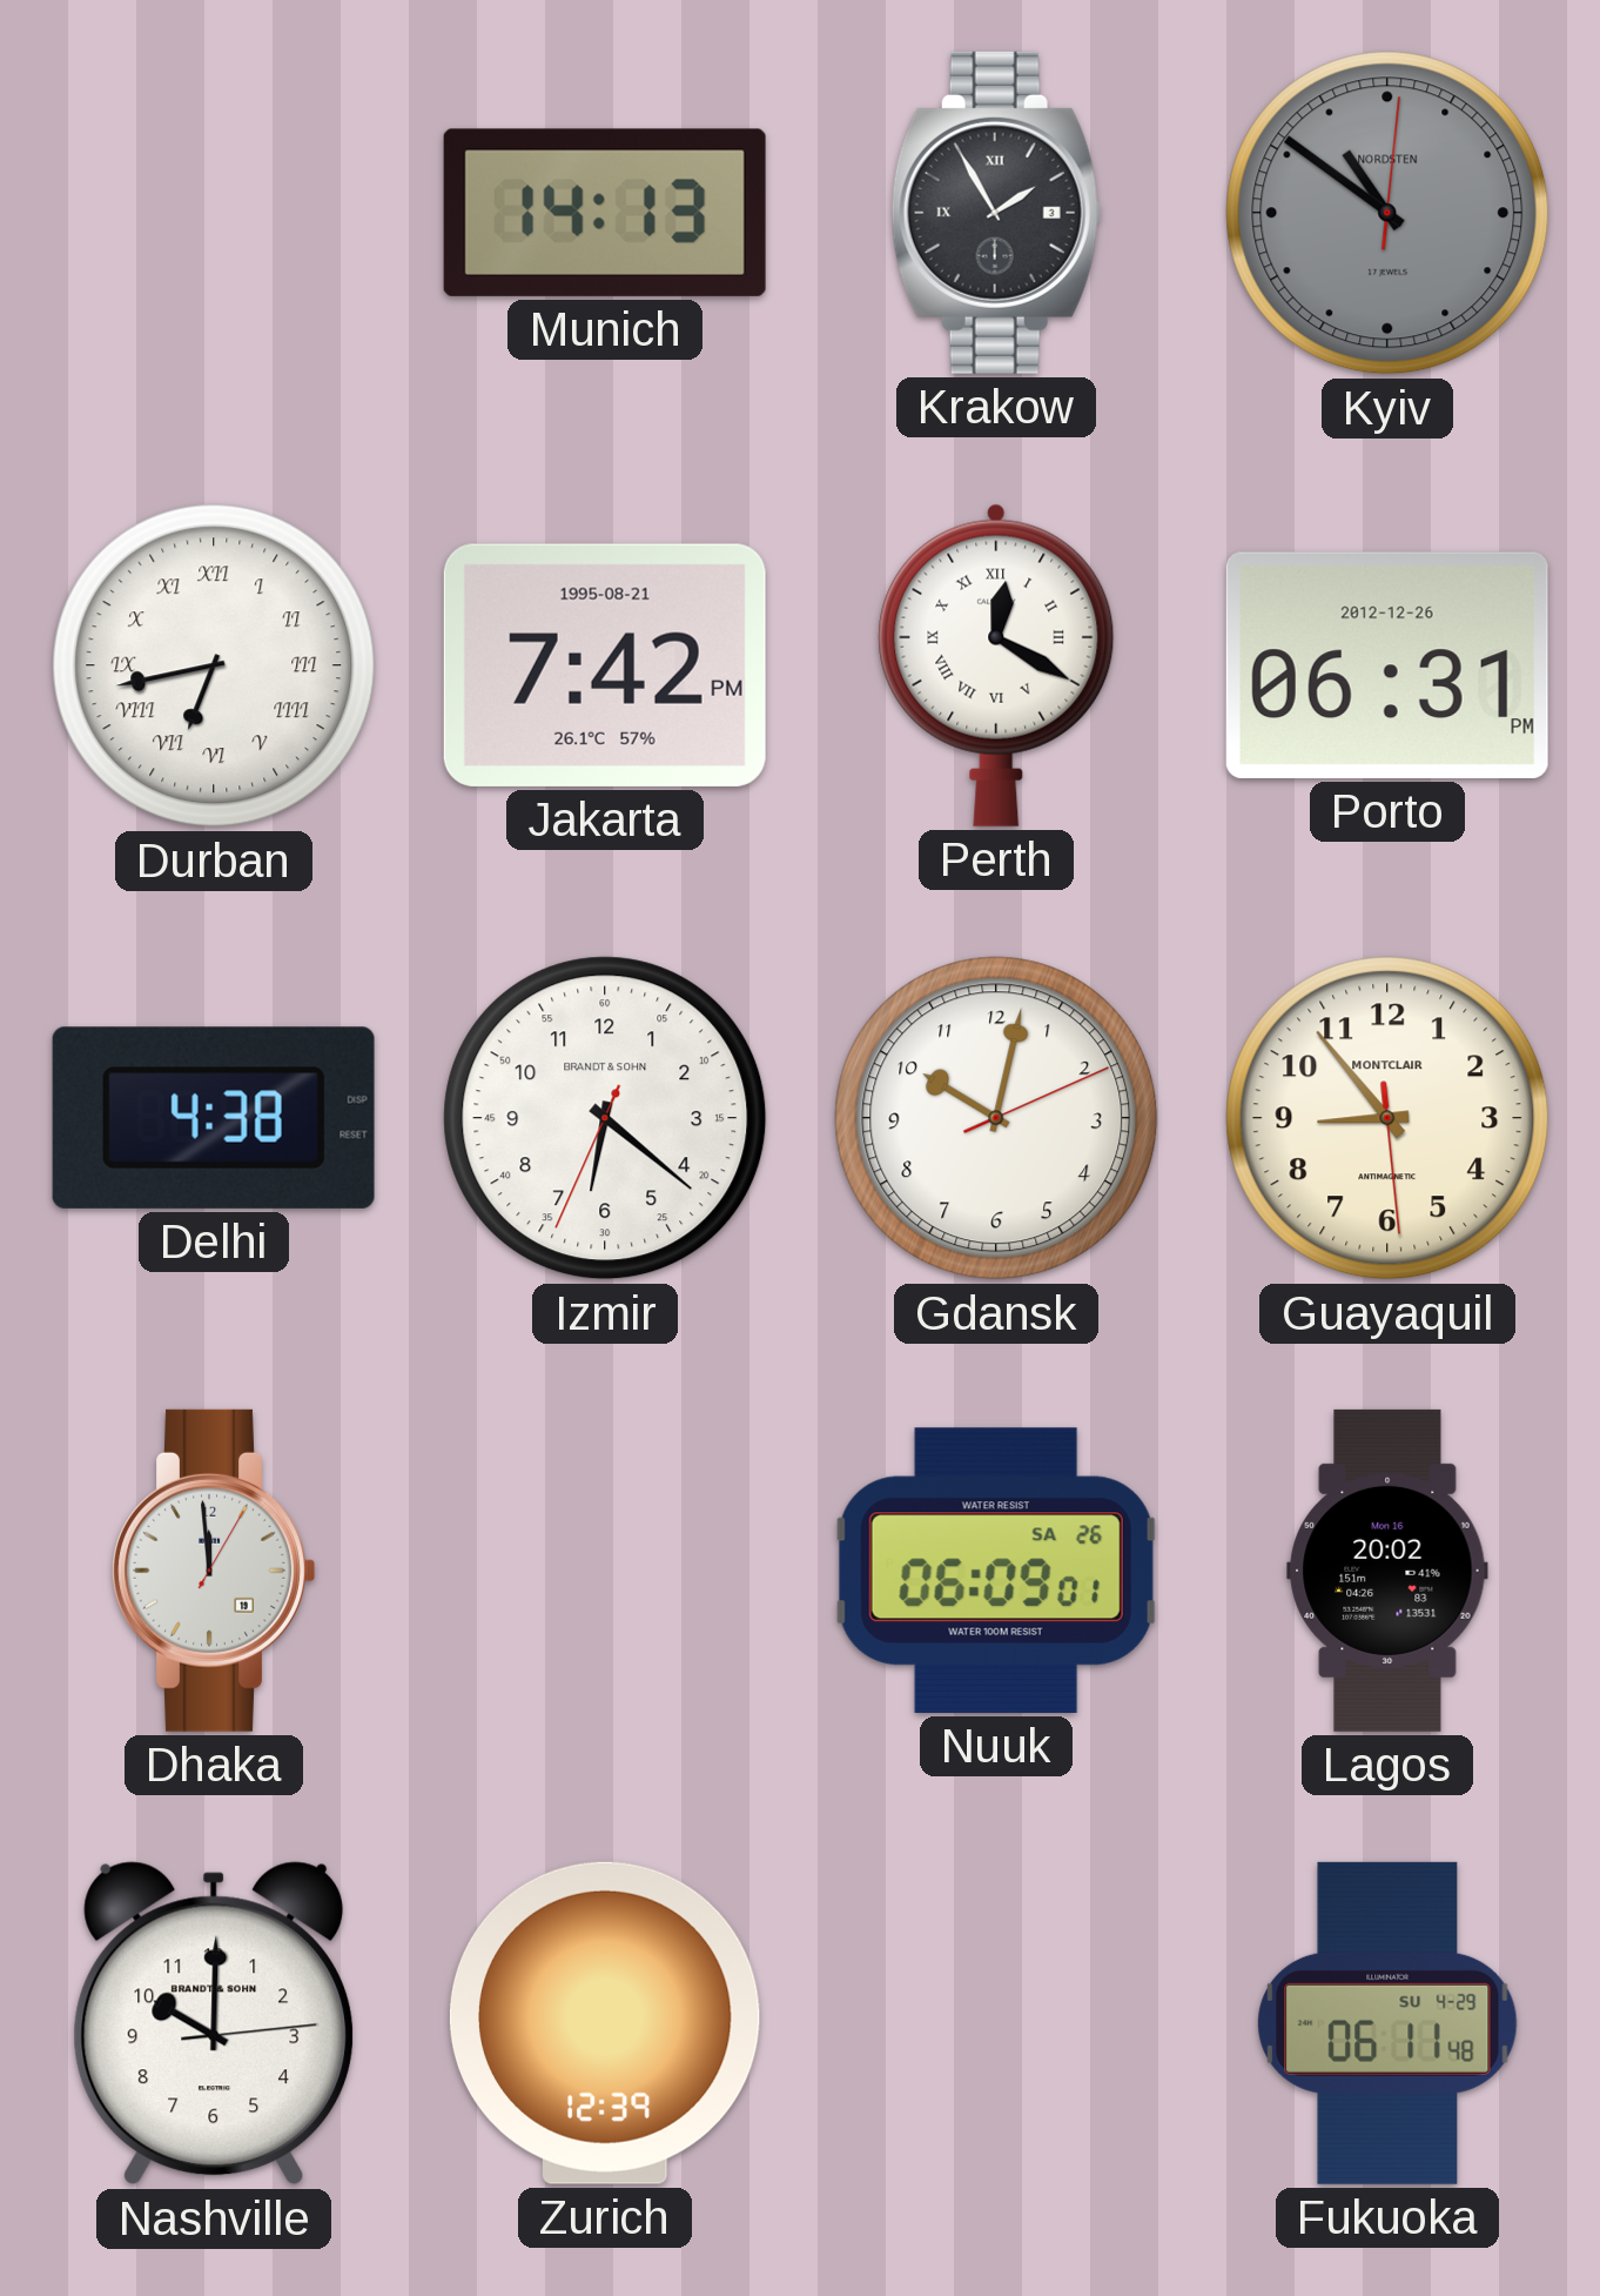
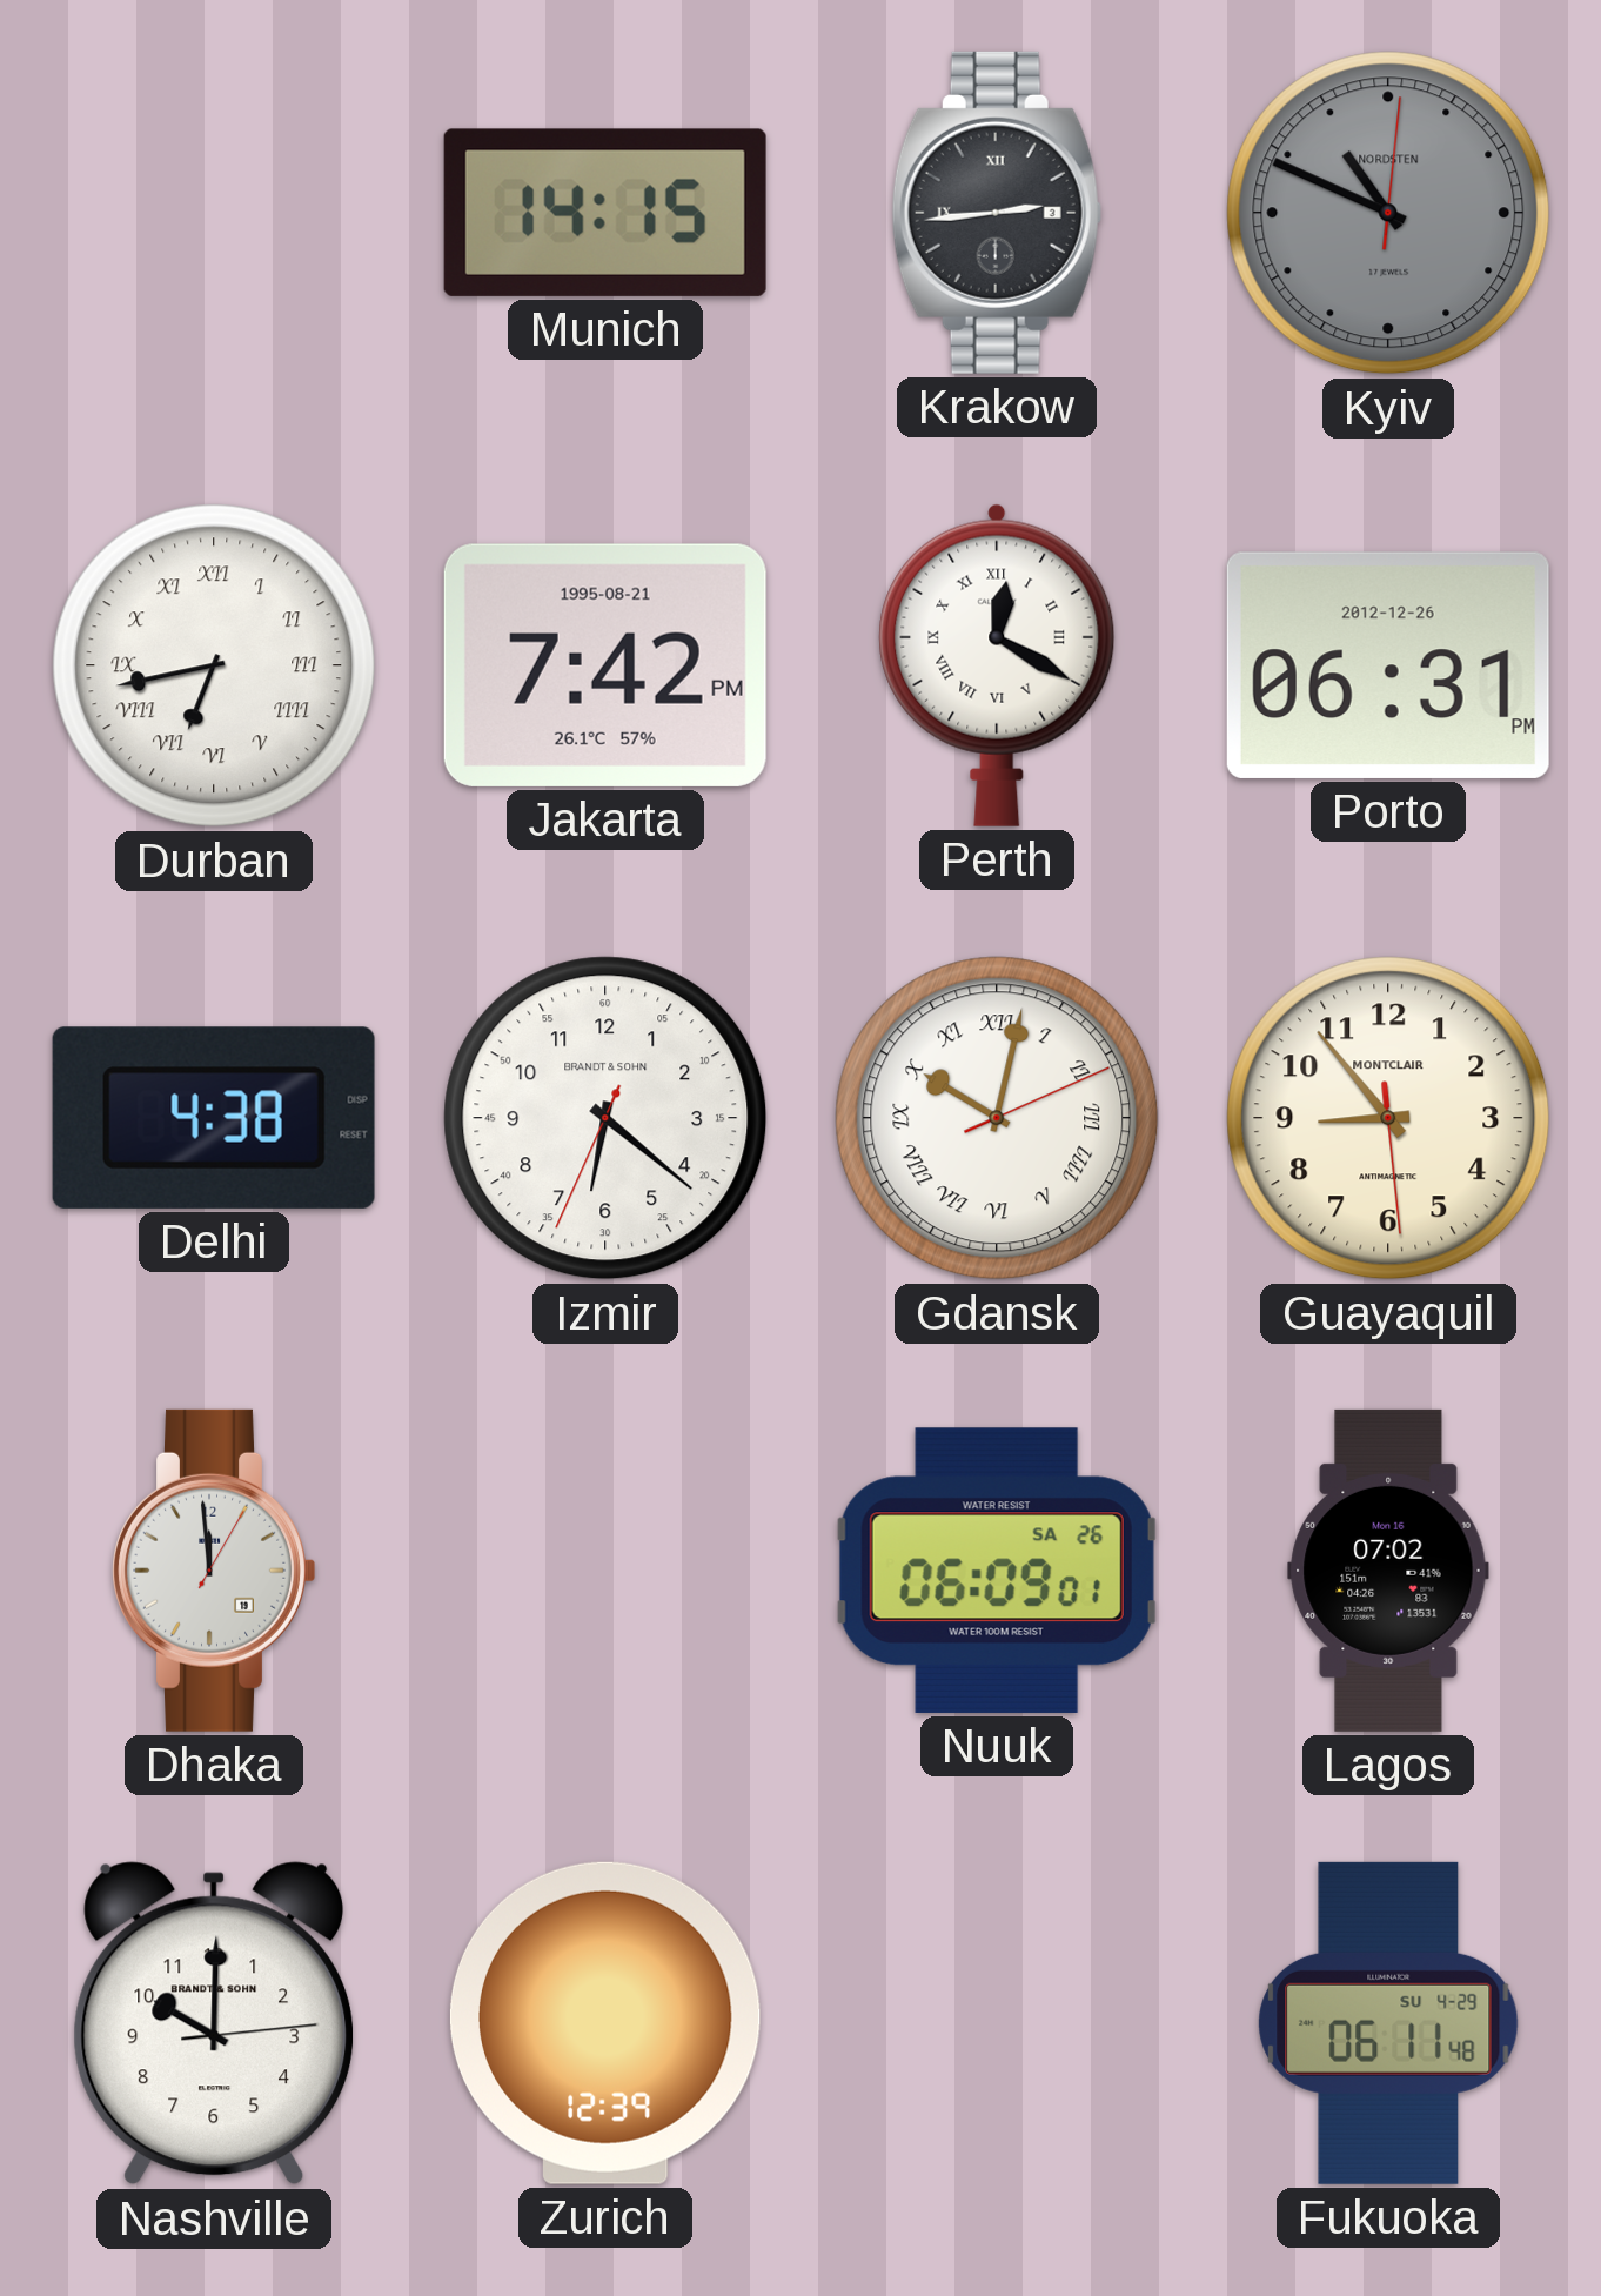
Munich: 14:13 -> 14:15 (605, 213)
Krakow: 1:55 -> 2:44 (997, 213)
Kyiv: 10:51 -> 10:49 (1388, 213)
Gdansk numerals: Arabic -> Roman (997, 1118)
Lagos: 20:02 -> 07:02 (1388, 1571)
